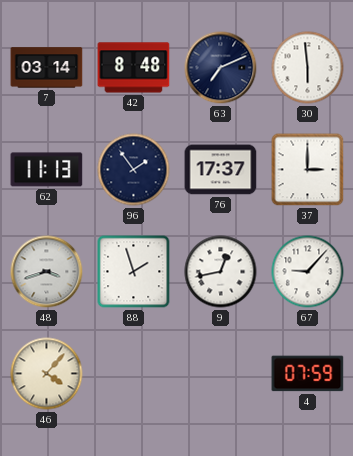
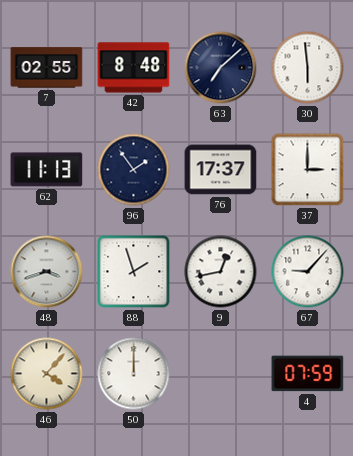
7: 03:14 -> 02:55 (47, 68)
63: 7:11 -> 7:08 (221, 68)
50: none -> 12:00 (134, 374)
